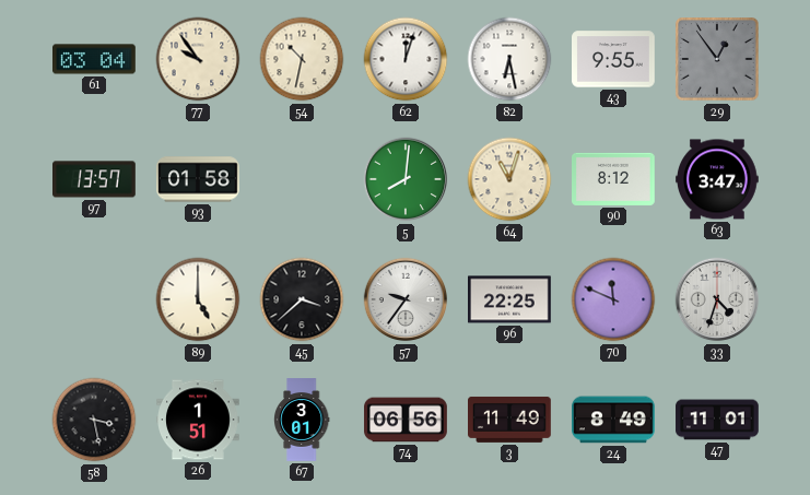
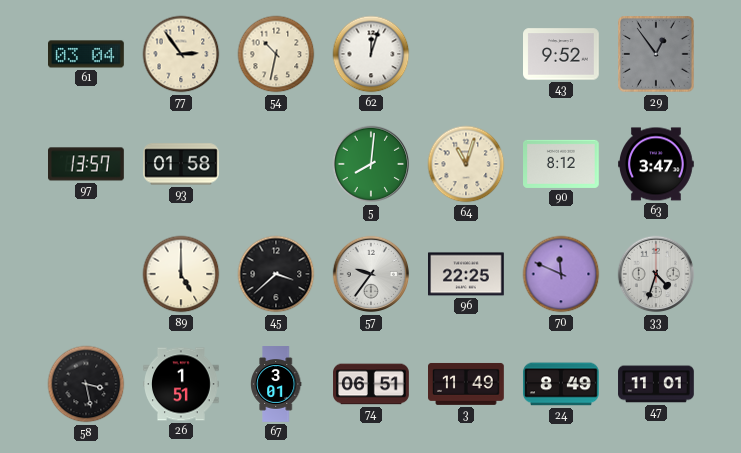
77: 9:54 -> 2:54 (181, 54)
82: 6:28 -> none (509, 59)
43: 9:55 -> 9:52 (562, 54)
74: 06:56 -> 06:51 (371, 384)
